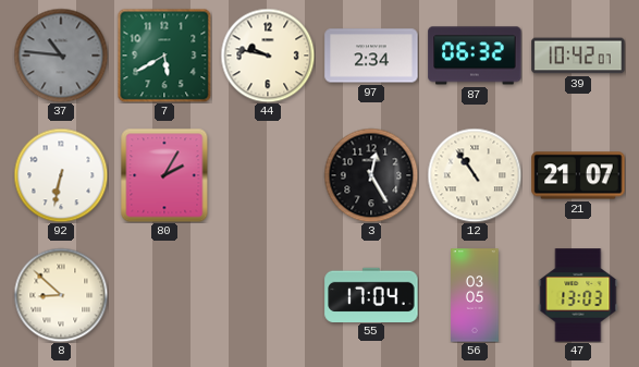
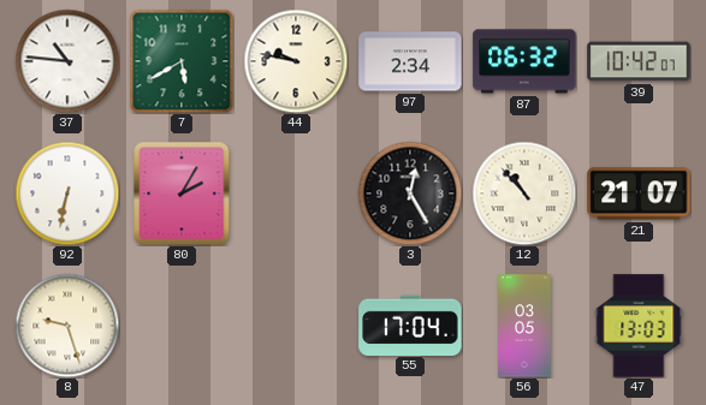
37 dial: grey -> white (67, 61)
12: 10:54 -> 10:53 (524, 193)
8: 8:52 -> 9:27 (67, 326)
